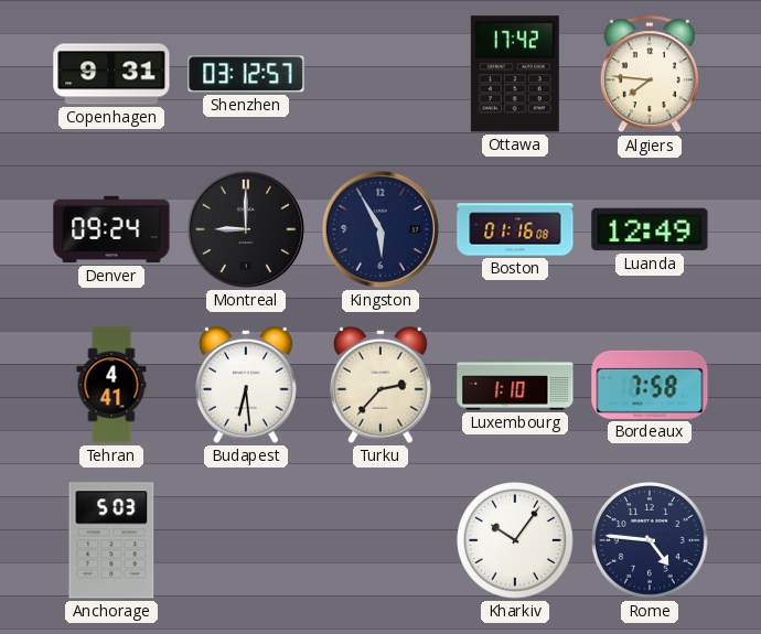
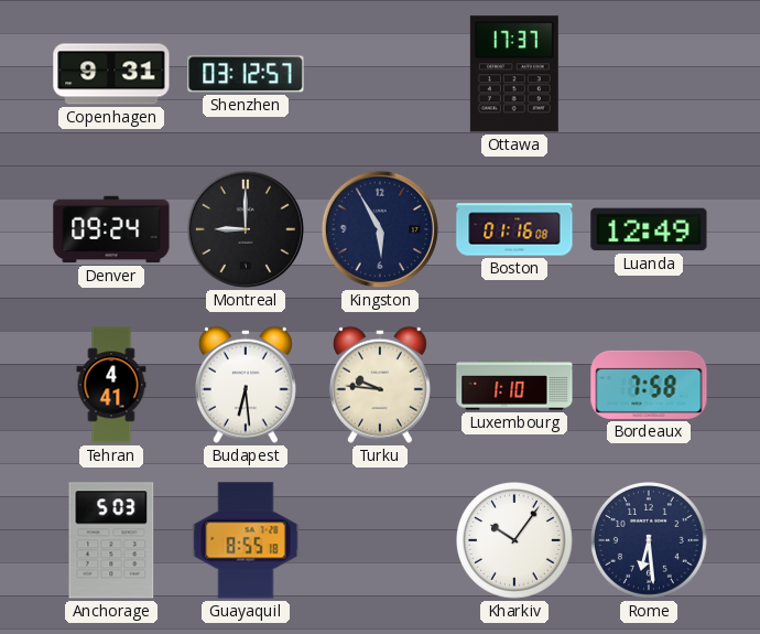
Ottawa: 17:42 -> 17:37 (514, 74)
Algiers: 7:46 -> none (650, 75)
Turku: 2:37 -> 9:46 (380, 385)
Guayaquil: none -> 8:55 (246, 540)
Rome: 4:46 -> 6:29 (650, 541)
